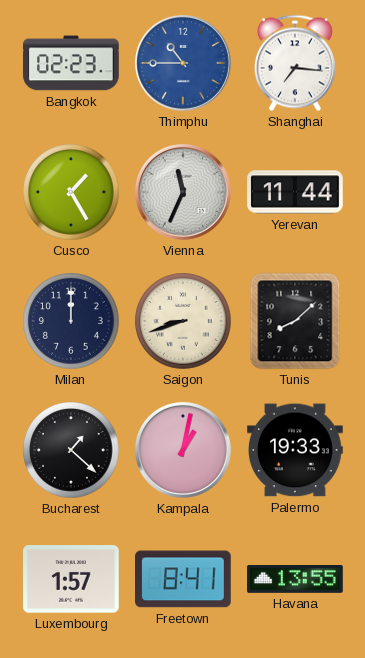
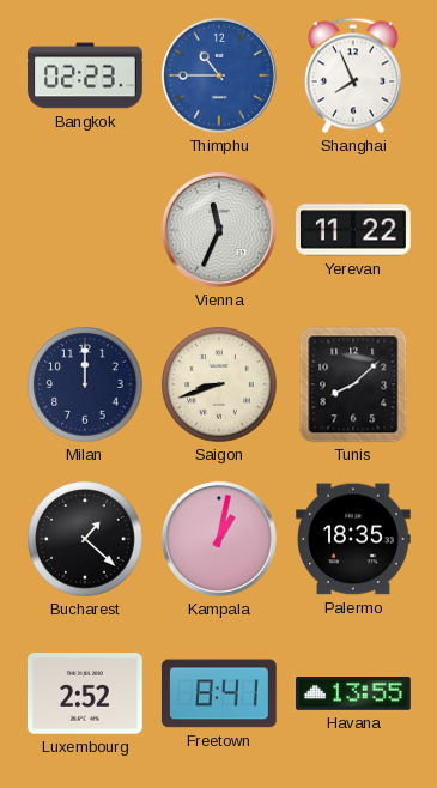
Shanghai: 7:16 -> 7:56 (353, 75)
Cusco: 1:25 -> none (71, 192)
Yerevan: 11:44 -> 11:22 (353, 230)
Palermo: 19:33 -> 18:35 (353, 539)
Luxembourg: 1:57 -> 2:52 (86, 693)
